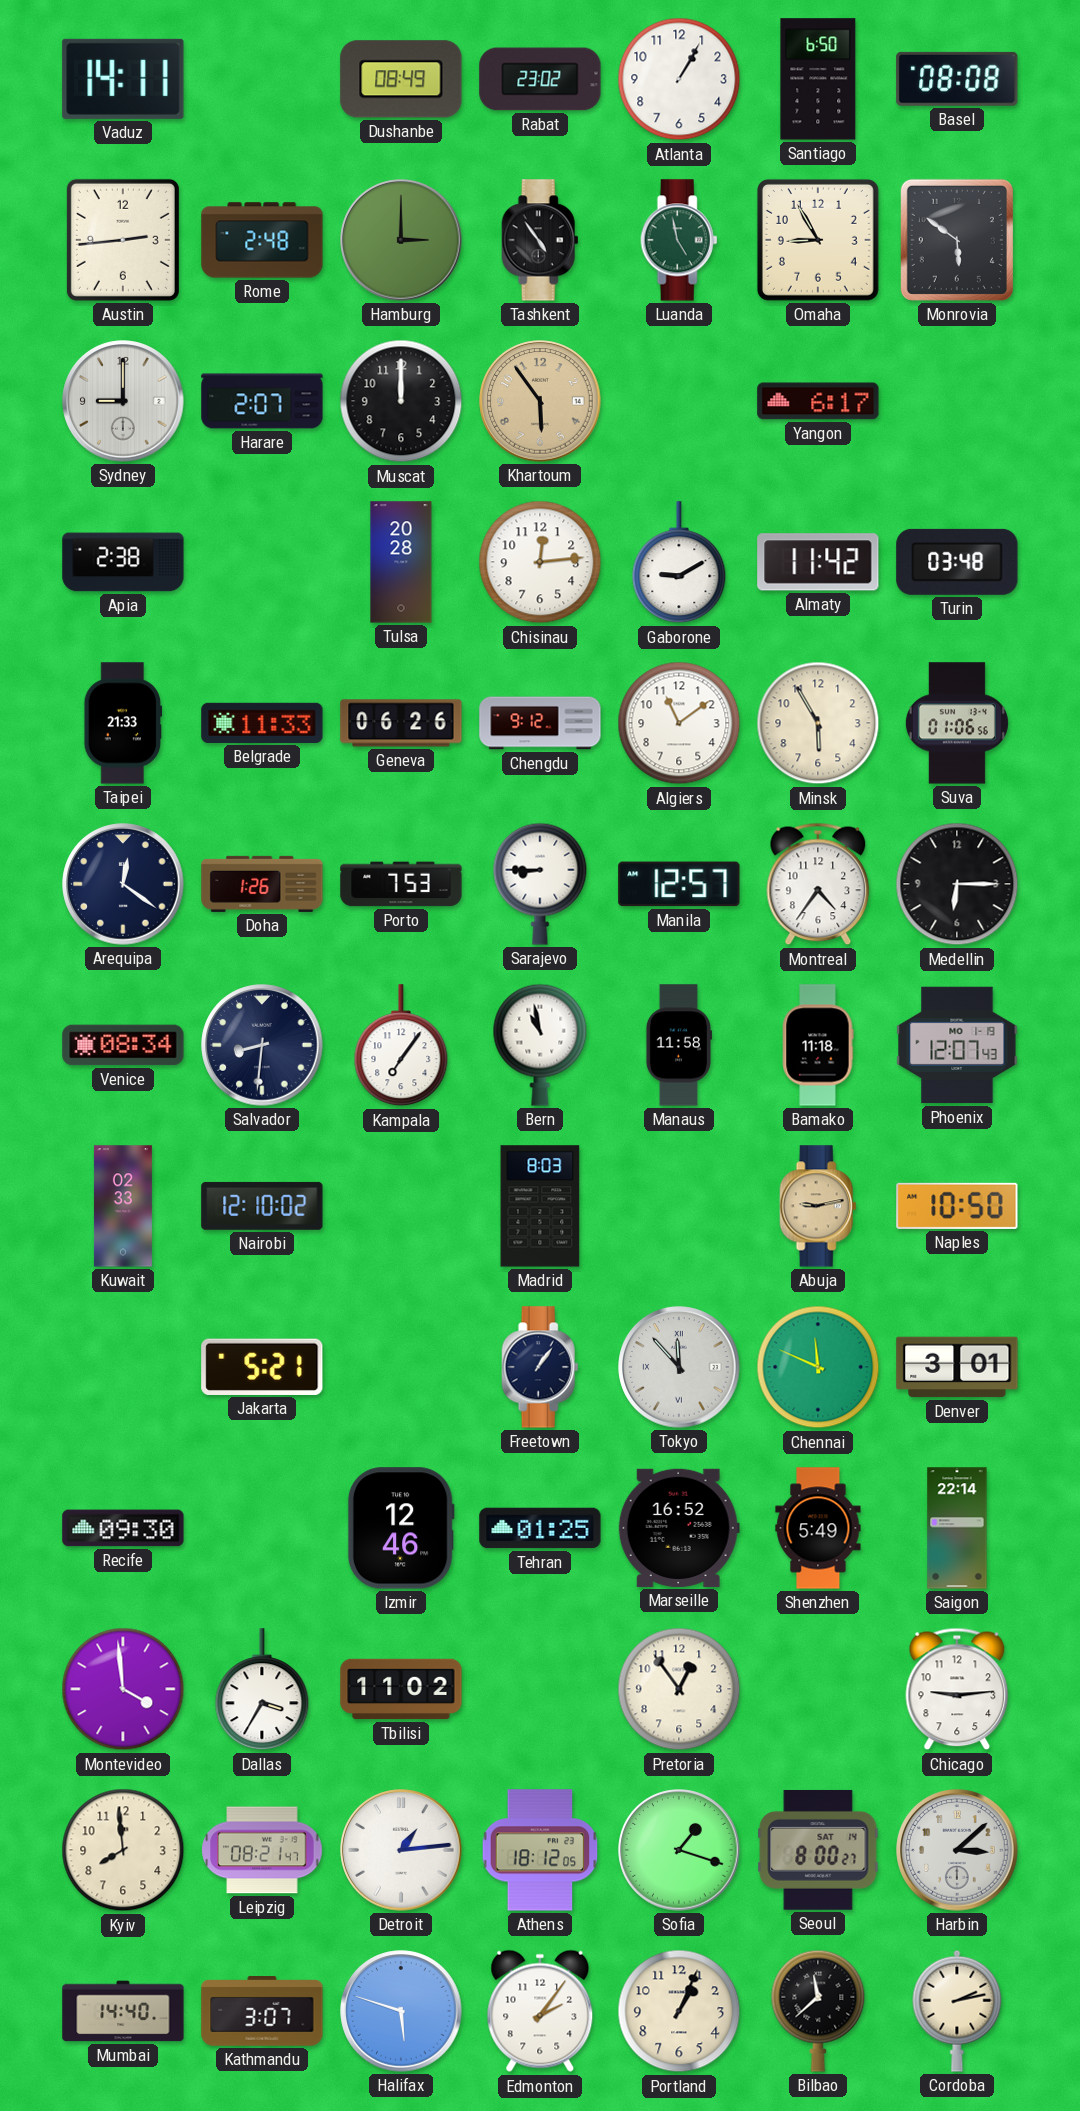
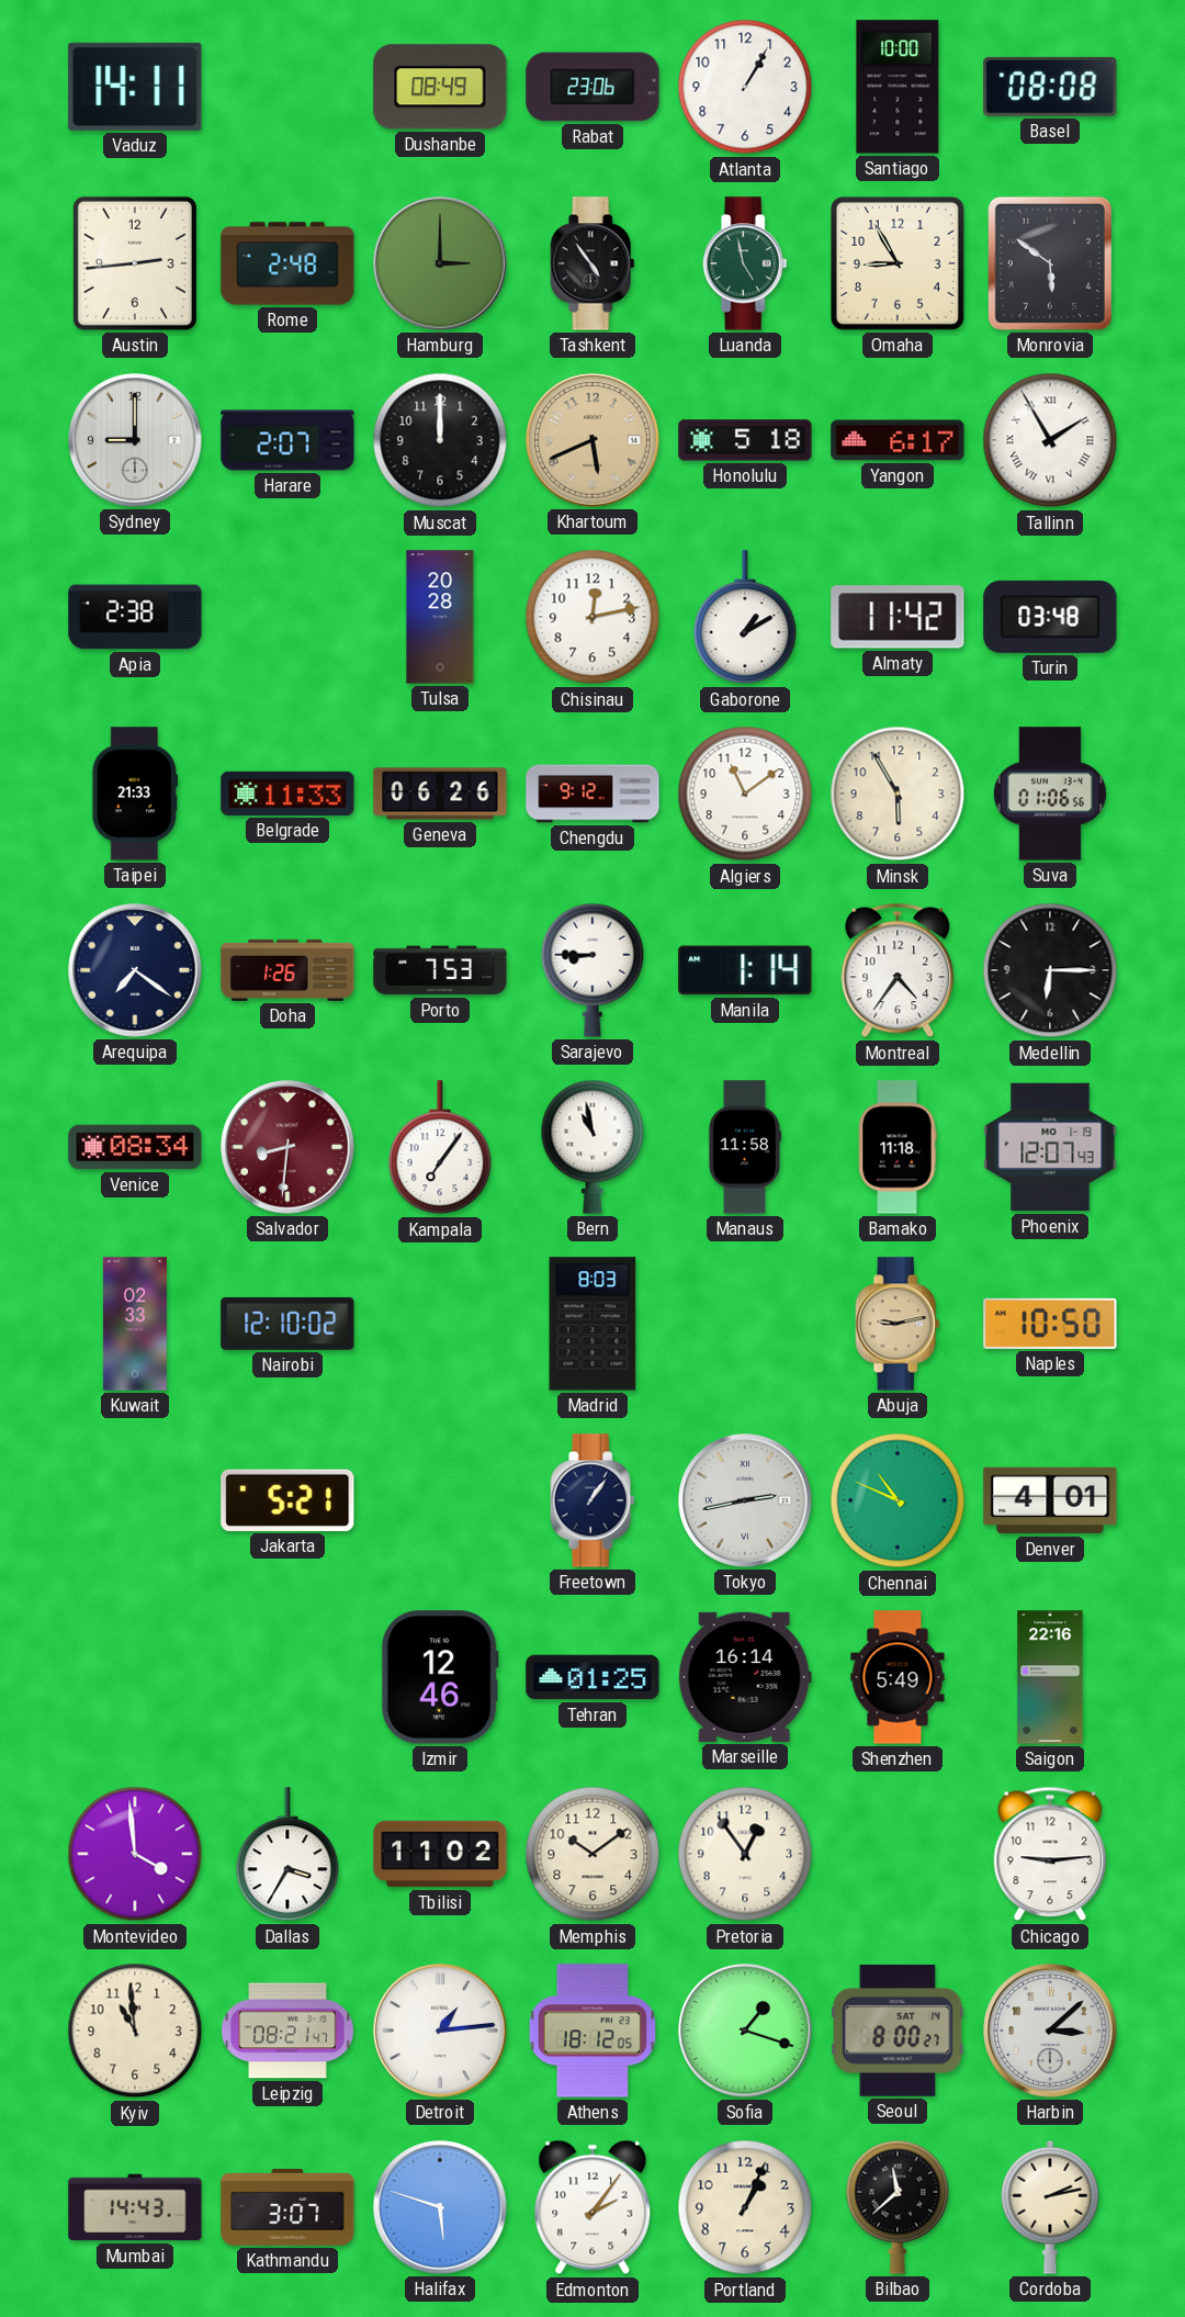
Rabat: 23:02 -> 23:06 (592, 87)
Santiago: 6:50 -> 10:00 (898, 87)
Khartoum: 5:54 -> 5:41 (592, 440)
Honolulu: none -> 5:18 (745, 440)
Tallinn: none -> 1:55 (1050, 440)
Chisinau: 12:14 -> 12:13 (592, 617)
Gaborone: 9:10 -> 1:10 (745, 618)
Arequipa: 12:21 -> 7:21 (135, 970)
Manila: 12:57 -> 1:14 (745, 970)
Salvador dial: navy -> burgundy (287, 1147)
Tokyo: 11:53 -> 2:43 (745, 1500)
Chennai: 11:49 -> 10:49 (898, 1500)
Denver: 3:01 -> 4:01 (1050, 1500)
Recife: 09:30 -> none (123, 1528)
Marseille: 16:52 -> 16:14 (745, 1677)
Saigon: 22:14 -> 22:16 (1050, 1677)
Memphis: none -> 10:09 (592, 1854)
Kyiv: 7:59 -> 10:59 (135, 2031)
Mumbai: 14:40 -> 14:43 (135, 2207)
